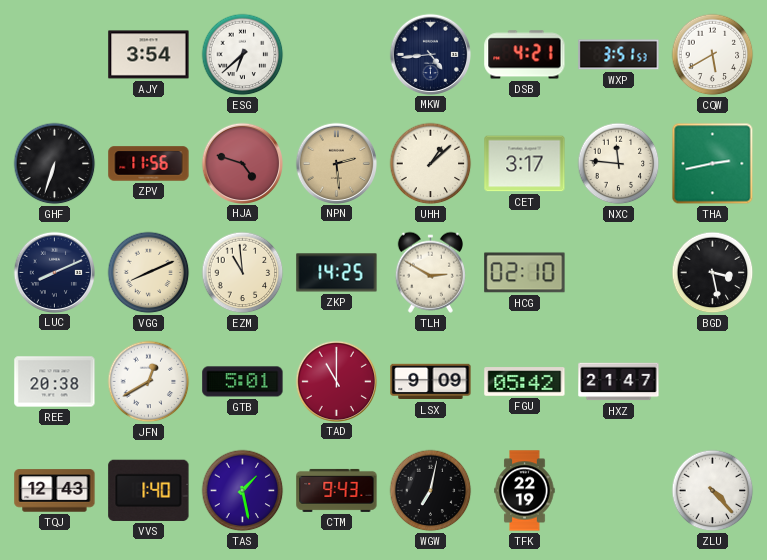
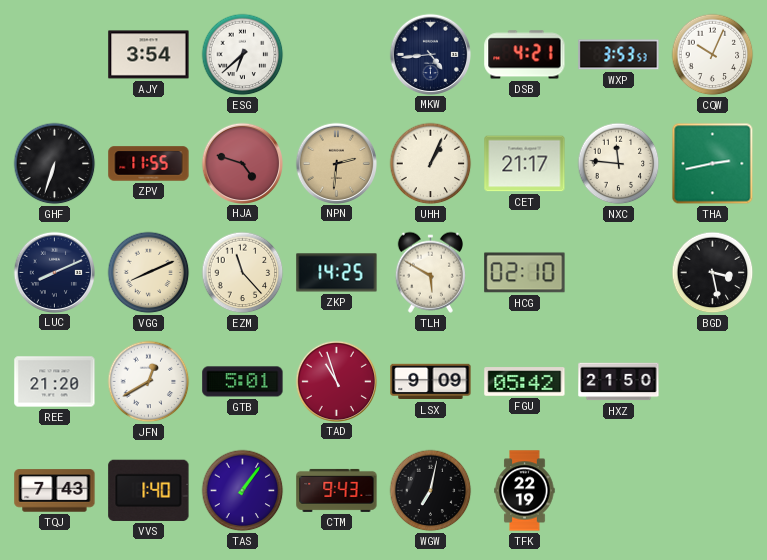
WXP: 3:51 -> 3:53 (619, 55)
CQW: 5:40 -> 10:04 (713, 55)
ZPV: 11:56 -> 11:55 (149, 164)
NPN: 2:29 -> 2:31 (336, 163)
UHH: 1:08 -> 1:04 (431, 164)
CET: 3:17 -> 21:17 (525, 164)
EZM: 10:59 -> 11:23 (243, 273)
TLH: 2:50 -> 5:50 (430, 272)
REE: 20:38 -> 21:20 (55, 382)
TAD: 11:00 -> 10:57 (336, 381)
HXZ: 21:47 -> 21:50 (619, 382)
TQJ: 12:43 -> 7:43 (55, 491)
TAS: 1:28 -> 1:06 (243, 491)
ZLU: 4:23 -> none (713, 491)
